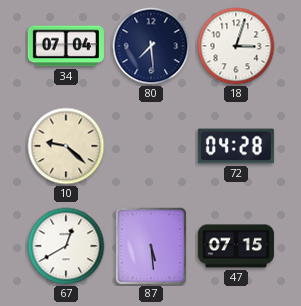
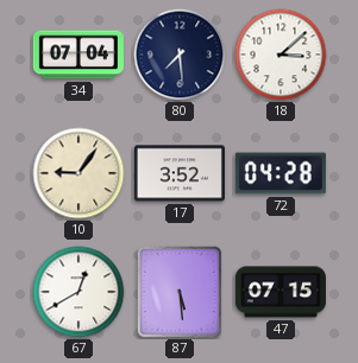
18: 3:03 -> 3:08 (281, 55)
10: 9:22 -> 9:06 (78, 173)
17: none -> 3:52 (180, 173)
